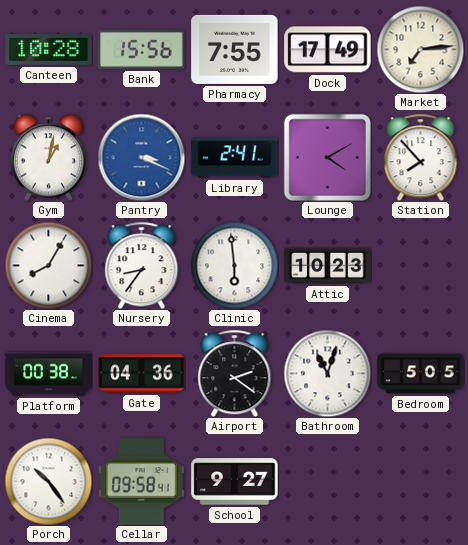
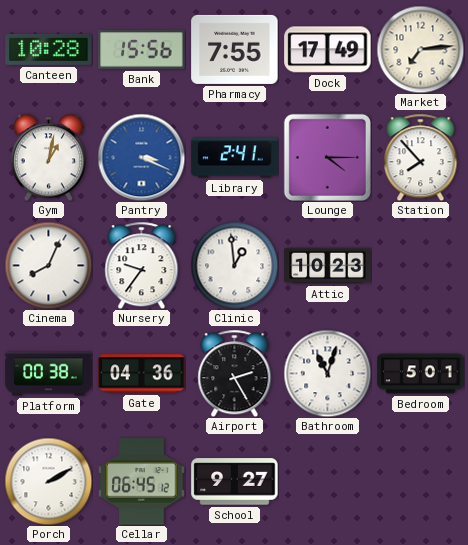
Lounge: 4:10 -> 4:15 (327, 157)
Cinema: 8:05 -> 8:04 (48, 265)
Nursery: 8:36 -> 9:36 (142, 265)
Clinic: 5:59 -> 12:59 (234, 265)
Airport: 2:21 -> 2:25 (235, 373)
Bedroom: 5:05 -> 5:01 (421, 374)
Porch: 10:24 -> 2:10 (48, 481)
Cellar: 09:58 -> 06:45 (142, 482)
